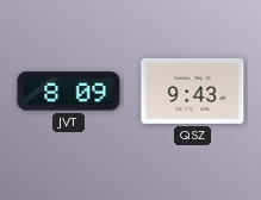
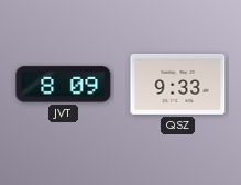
QSZ: 9:43 -> 9:33 (178, 84)
